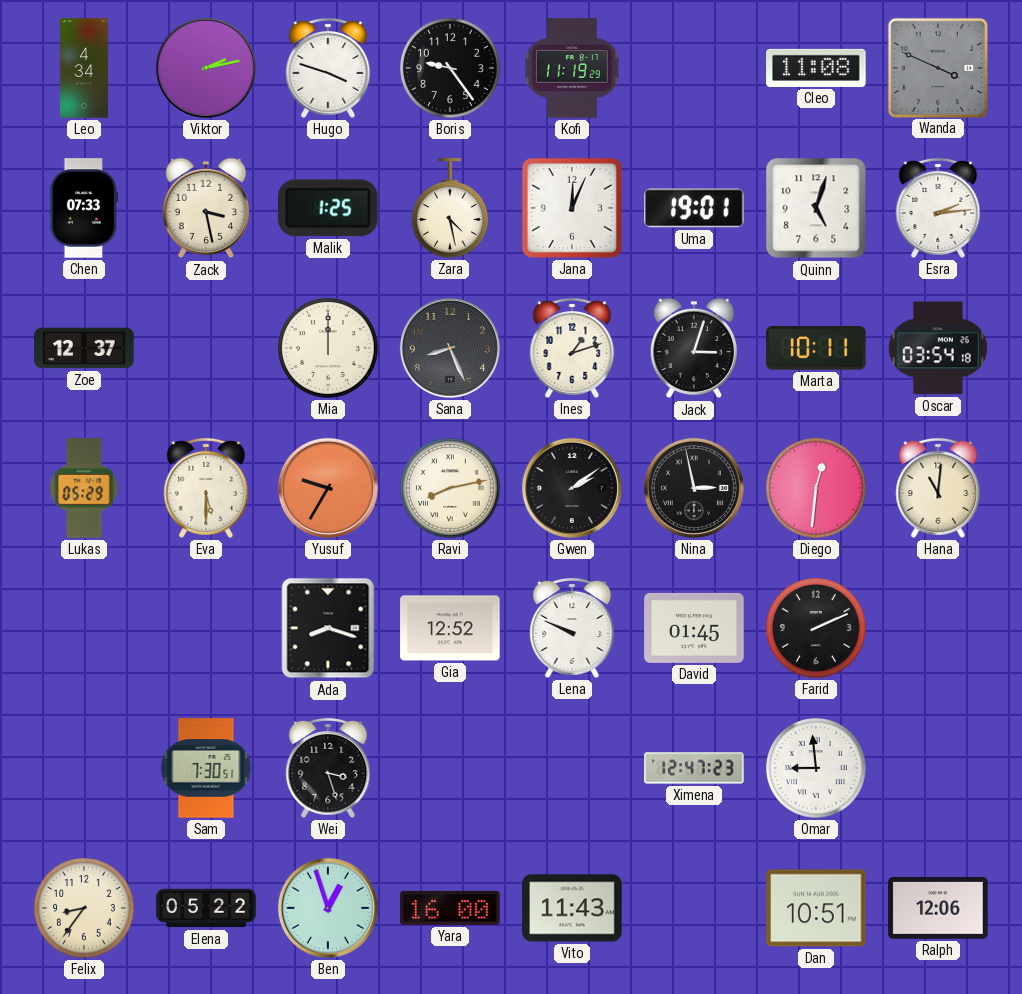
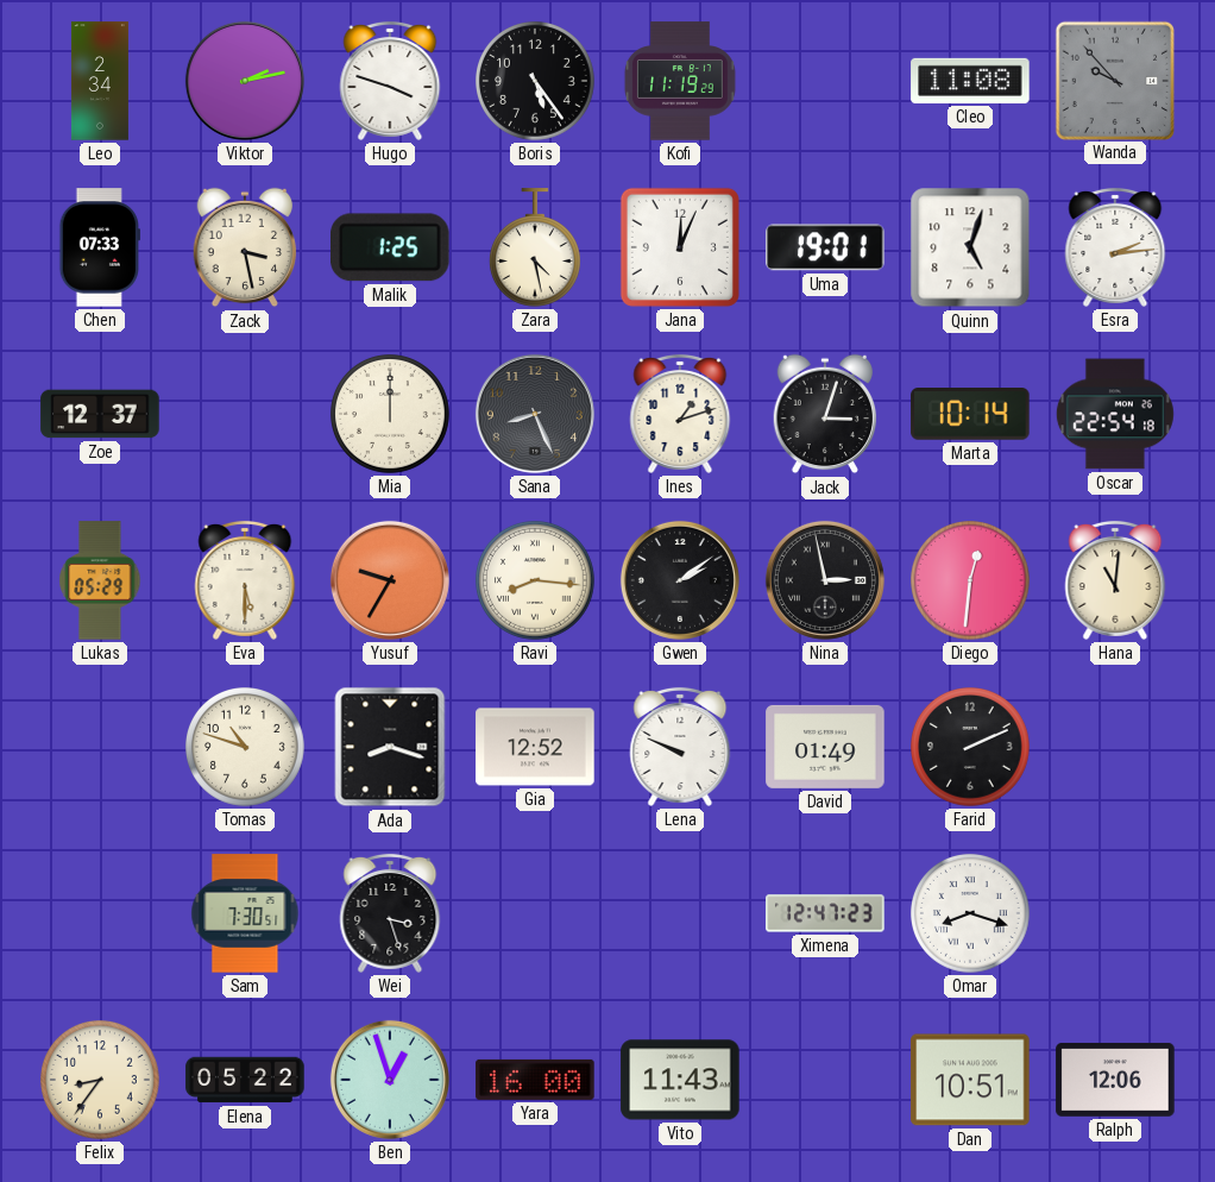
Leo: 4:34 -> 2:34 (100, 81)
Boris: 9:24 -> 5:24 (536, 82)
Wanda: 3:49 -> 9:53 (1114, 80)
Marta: 10:11 -> 10:14 (970, 414)
Oscar: 03:54 -> 22:54 (1115, 414)
Ravi: 8:13 -> 8:16 (536, 581)
Tomas: none -> 10:48 (246, 748)
David: 01:45 -> 01:49 (825, 747)
Omar: 8:59 -> 8:18 (971, 914)
